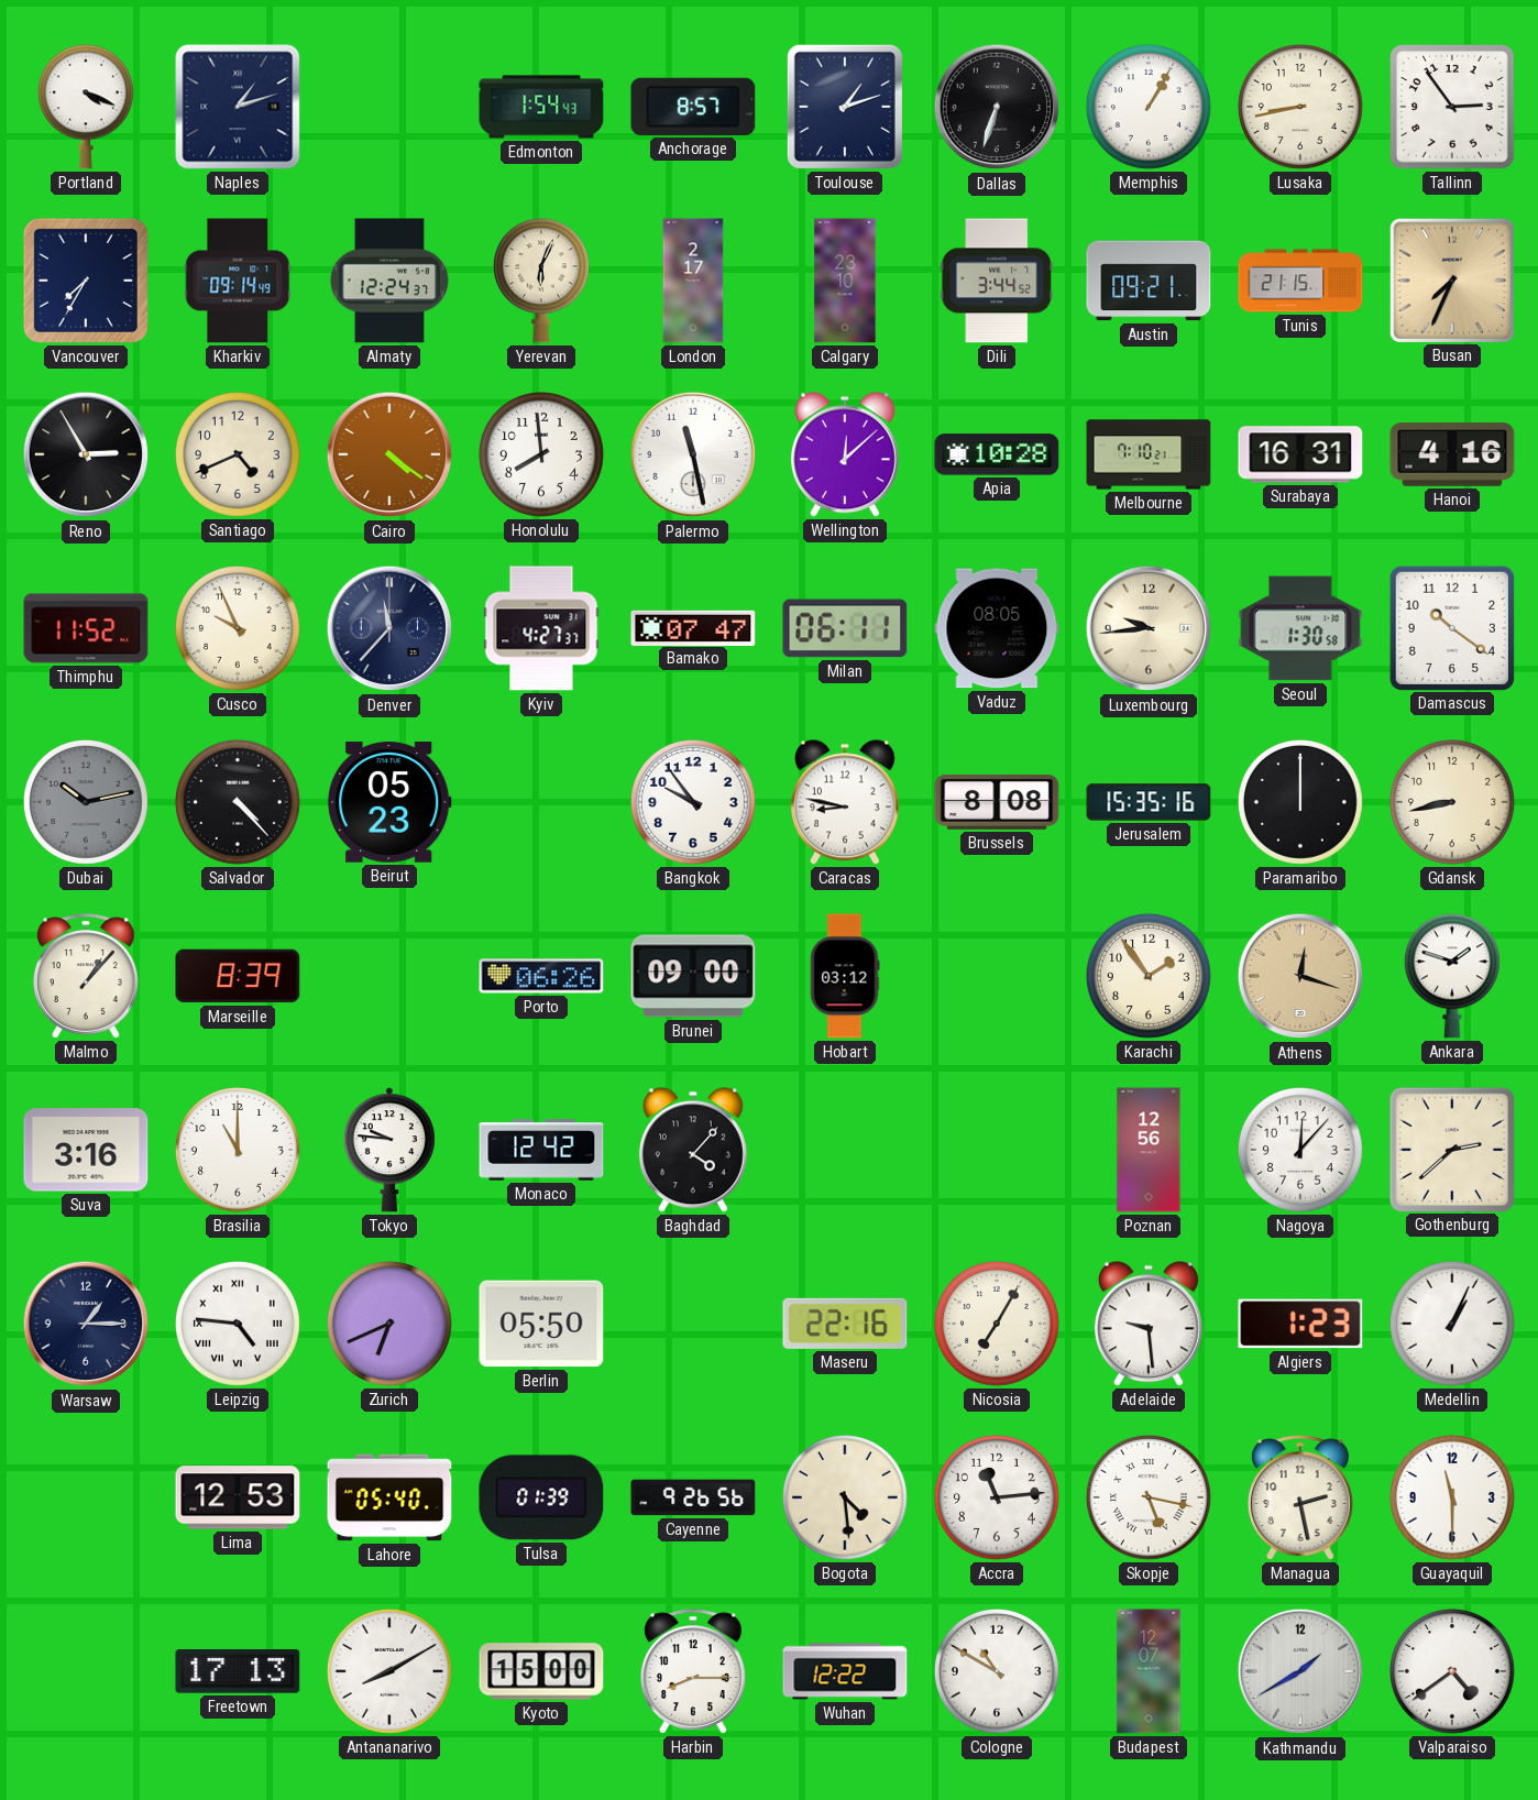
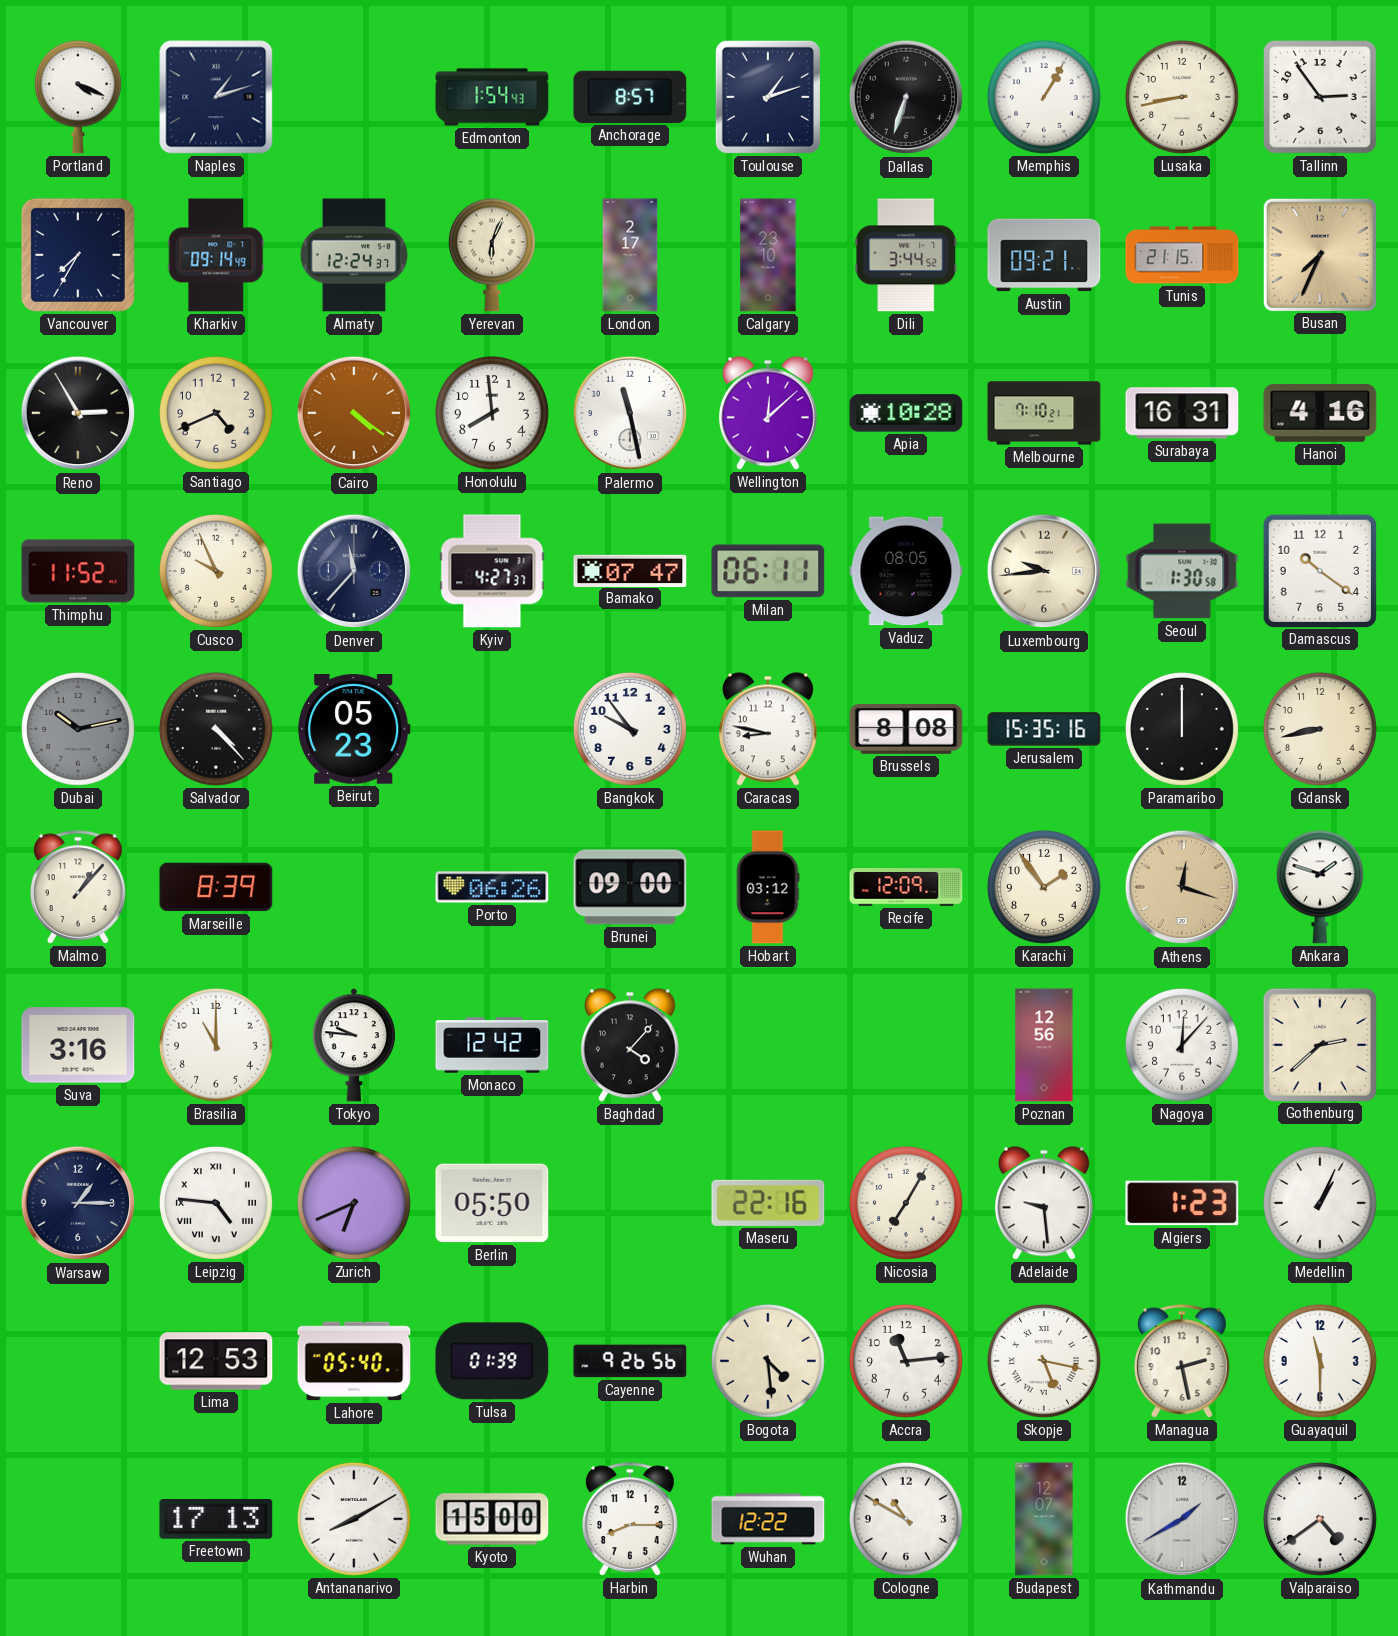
Recife: none -> 12:09 (906, 887)
